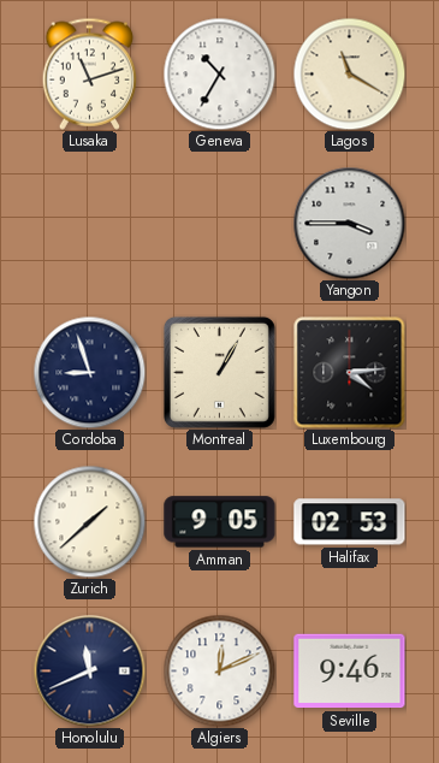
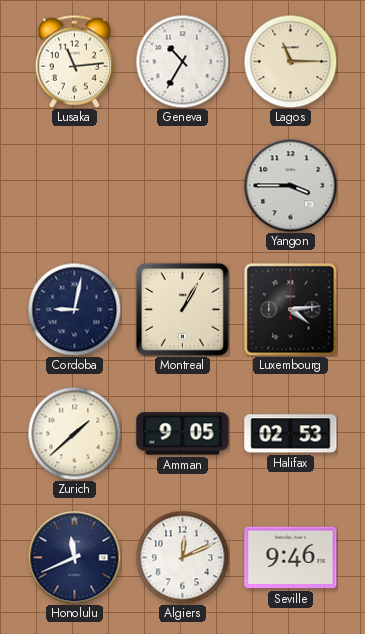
Lusaka: 11:12 -> 11:14 (75, 61)
Lagos: 11:20 -> 11:15 (290, 61)
Cordoba: 8:57 -> 9:02 (74, 309)
